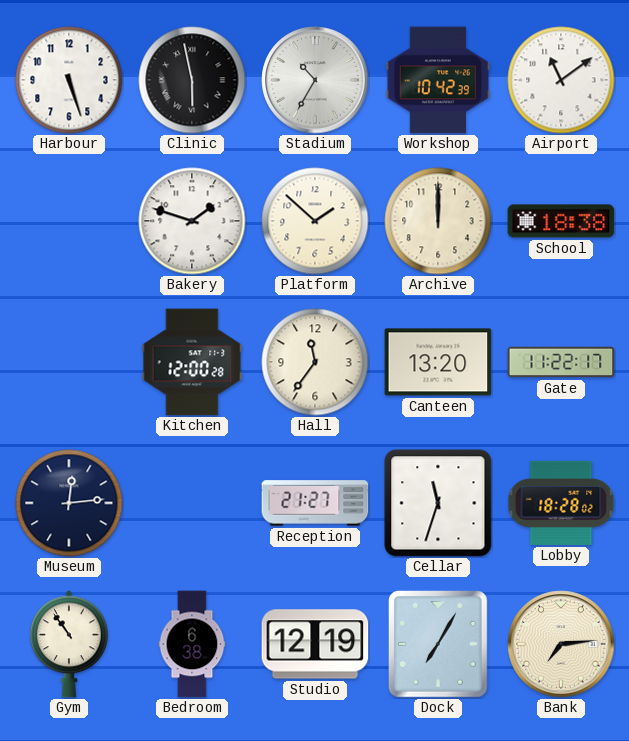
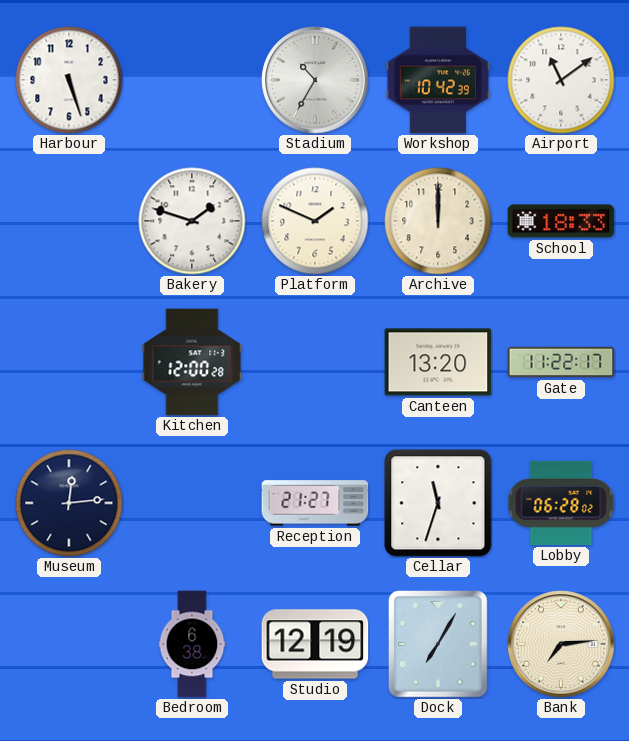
Clinic: 5:58 -> none (192, 80)
Platform: 1:52 -> 1:49 (315, 221)
School: 18:38 -> 18:33 (561, 221)
Hall: 11:36 -> none (315, 362)
Lobby: 18:28 -> 06:28 (561, 503)
Gym: 10:54 -> none (69, 644)
